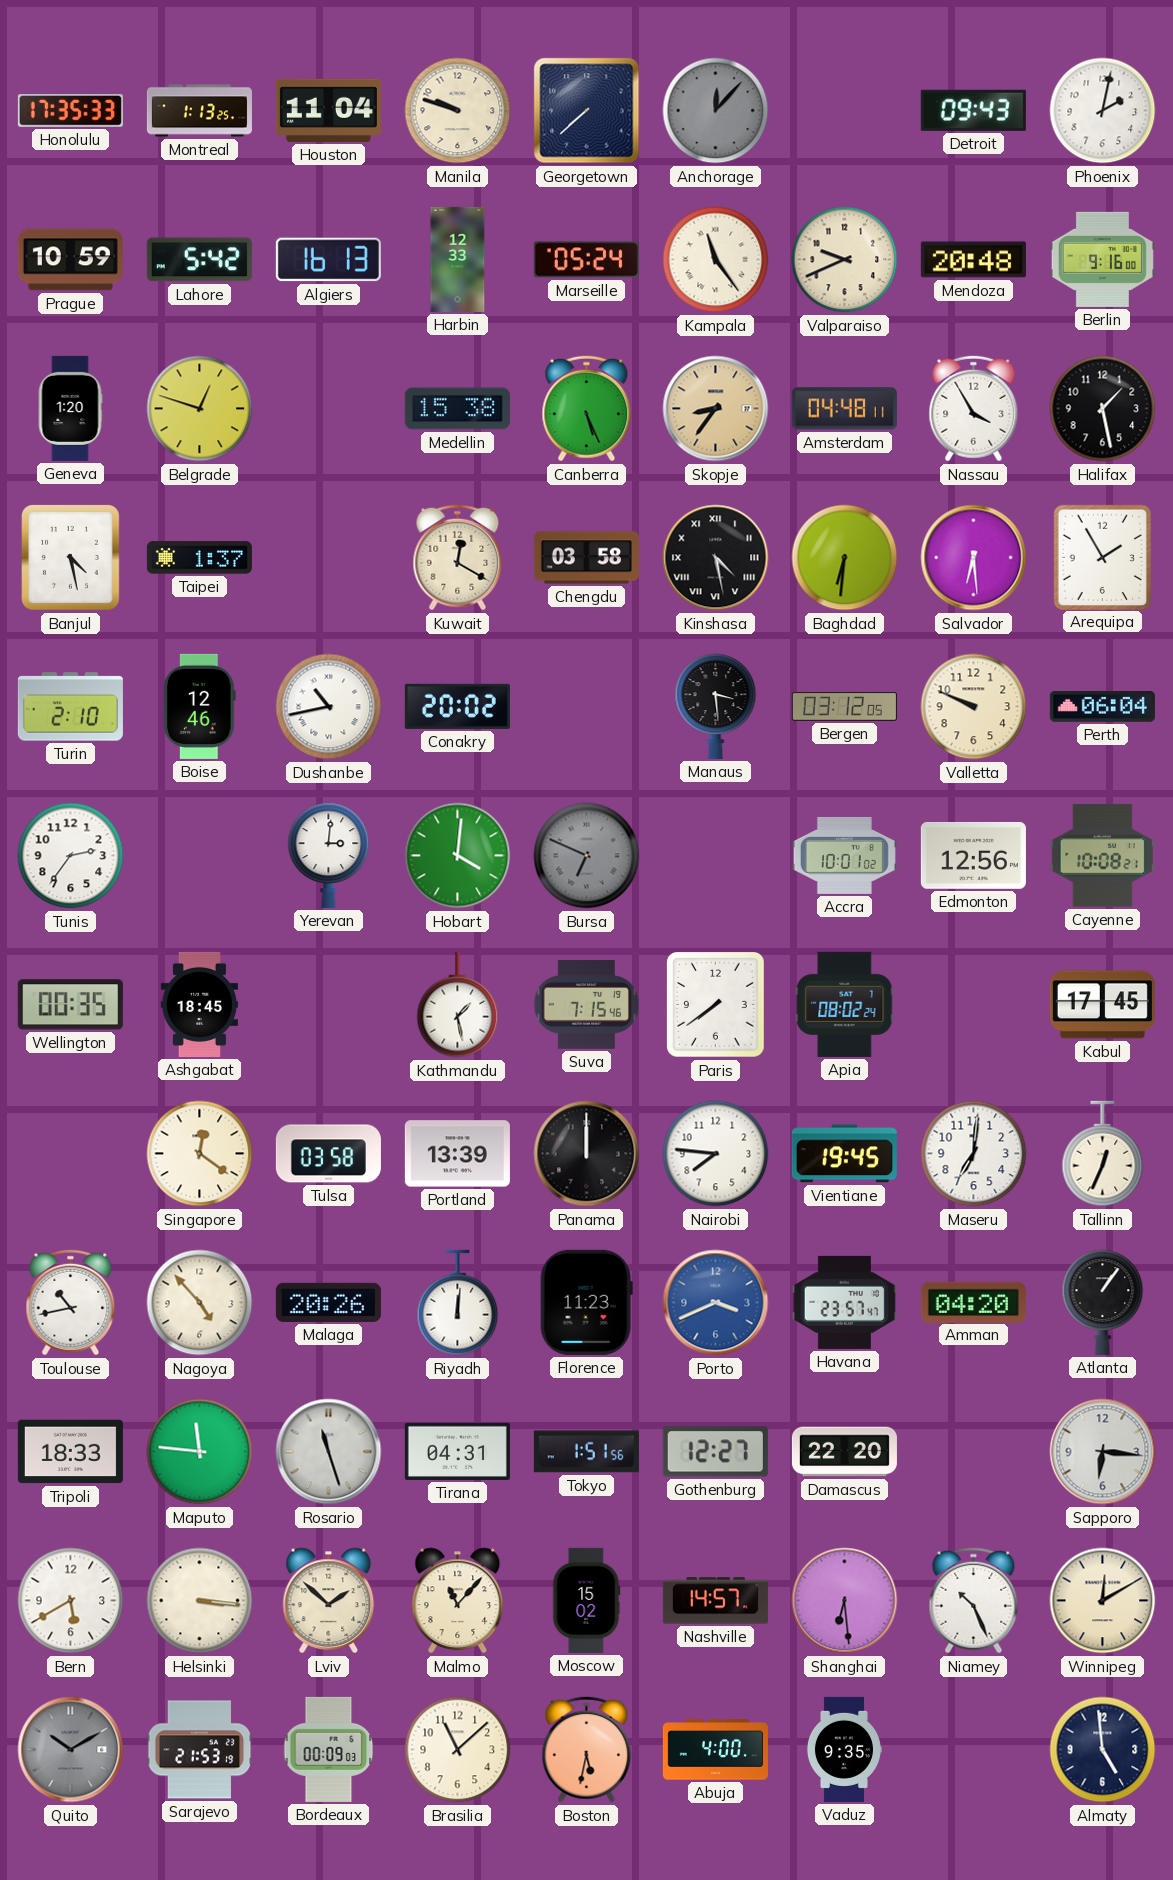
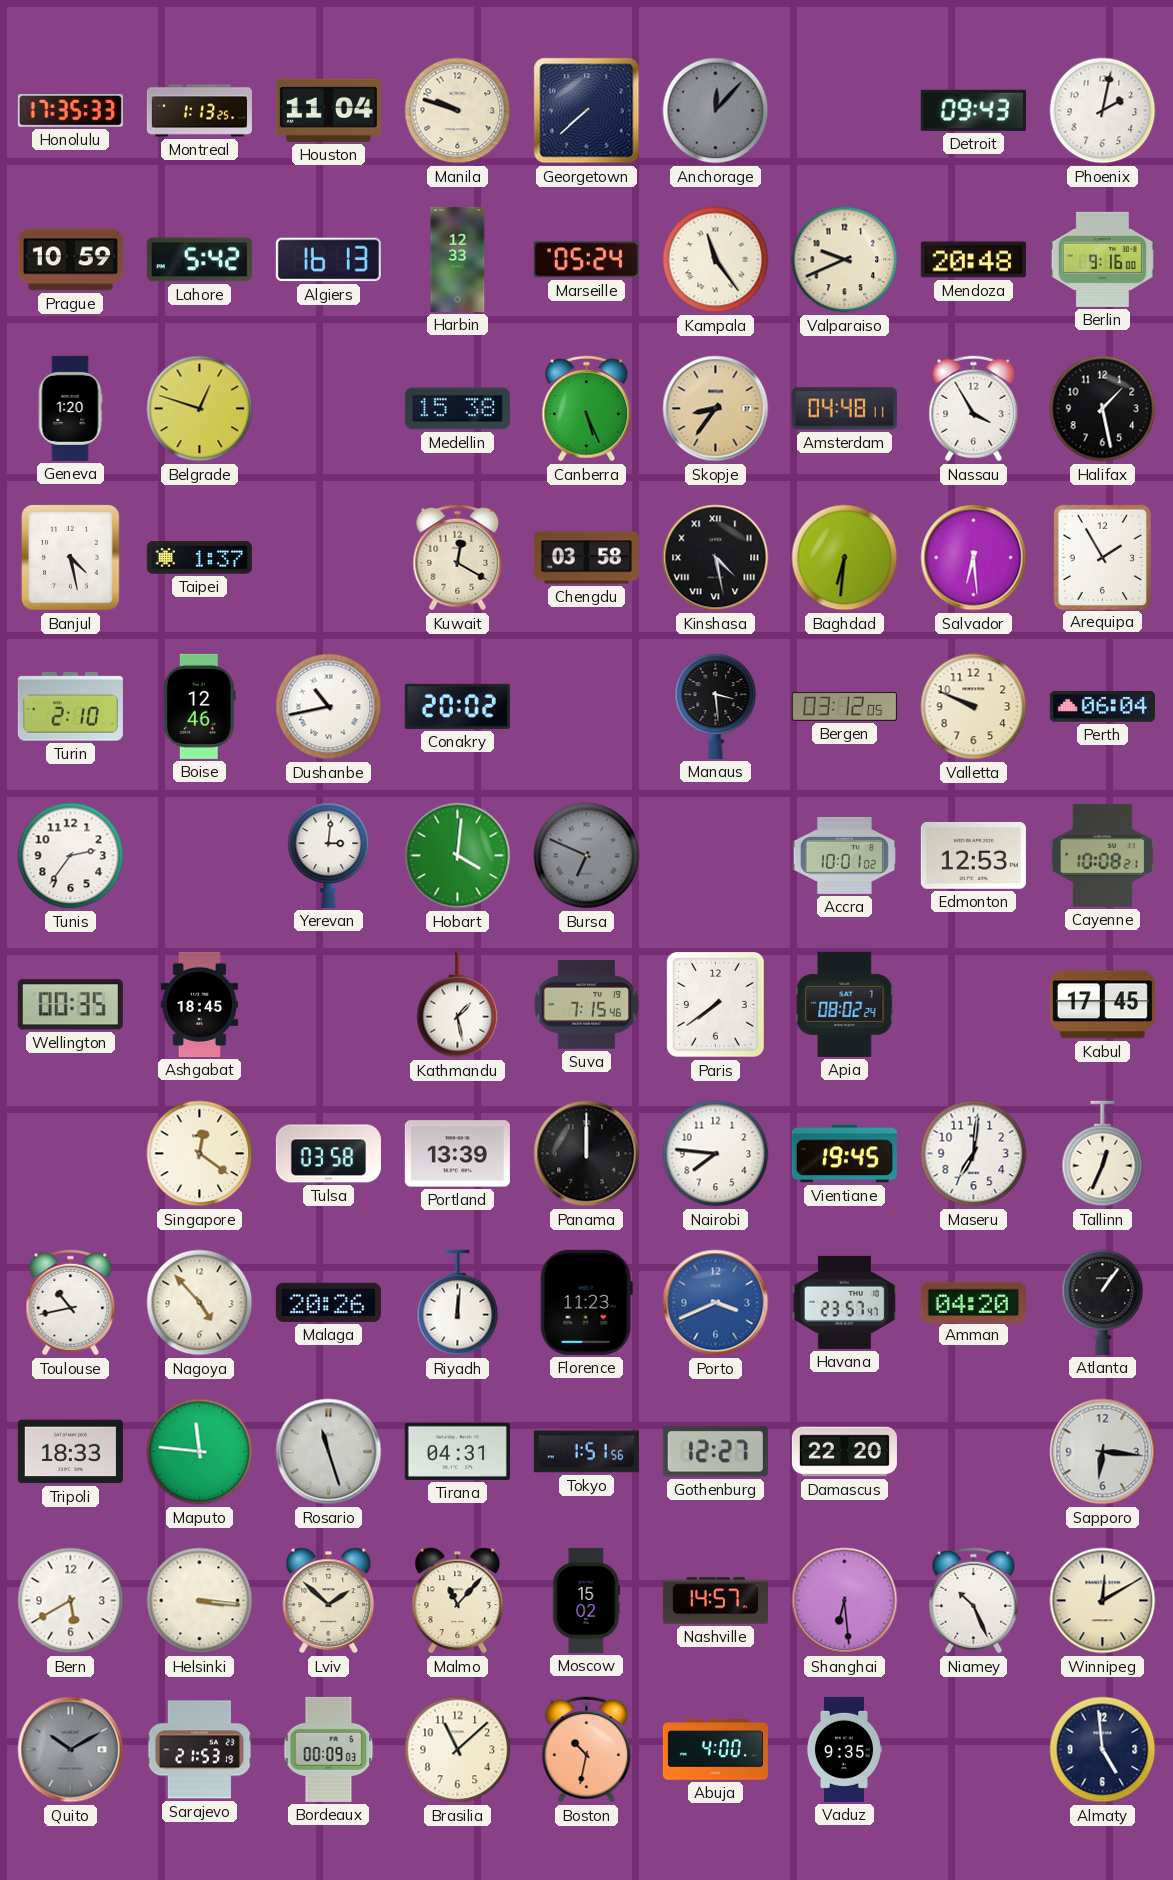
Edmonton: 12:56 -> 12:53 (973, 855)
Boston: 5:32 -> 10:32 (587, 1750)
